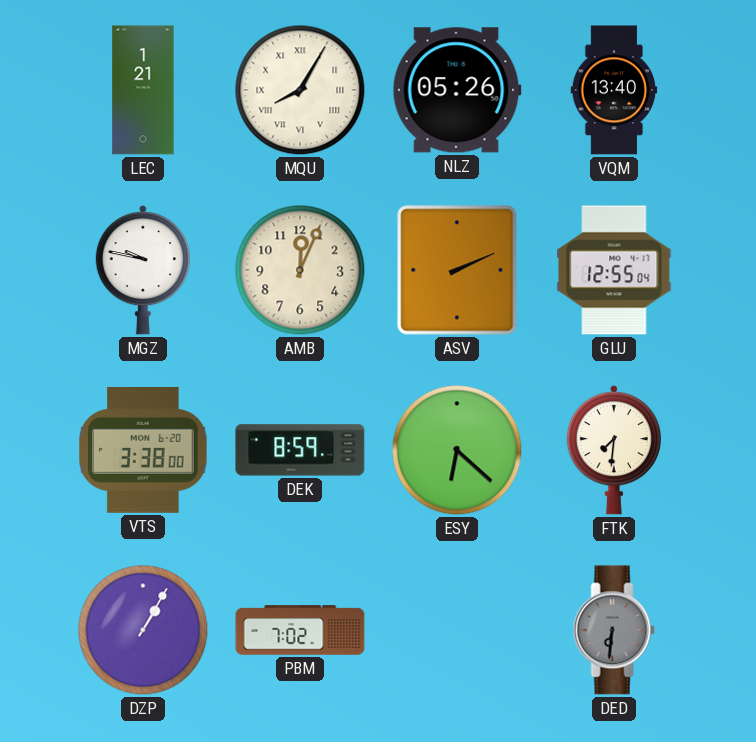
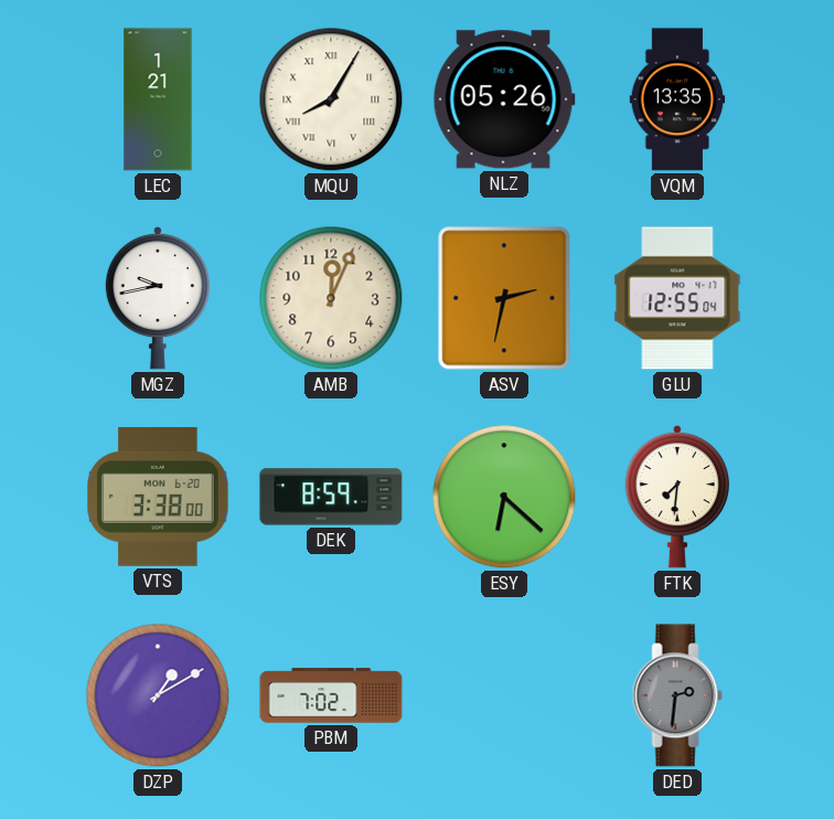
VQM: 13:40 -> 13:35 (677, 99)
MGZ: 9:47 -> 9:43 (157, 298)
ASV: 2:11 -> 2:32 (504, 298)
DZP: 1:05 -> 1:10 (158, 695)
DED: 6:31 -> 2:31 (677, 695)
